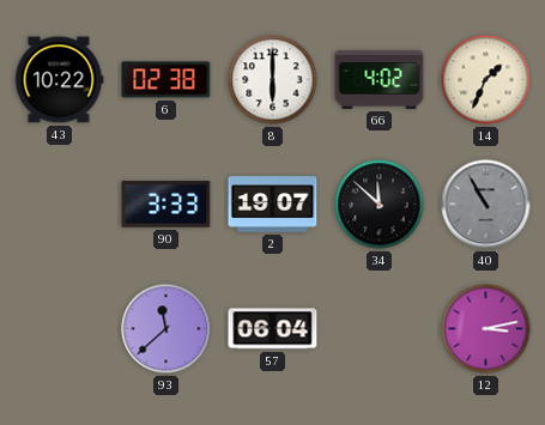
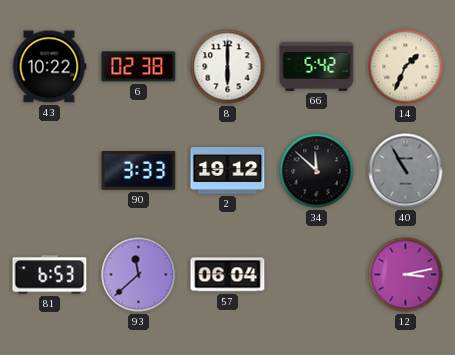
66: 4:02 -> 5:42 (317, 66)
2: 19:07 -> 19:12 (228, 171)
81: none -> 6:53 (50, 275)
